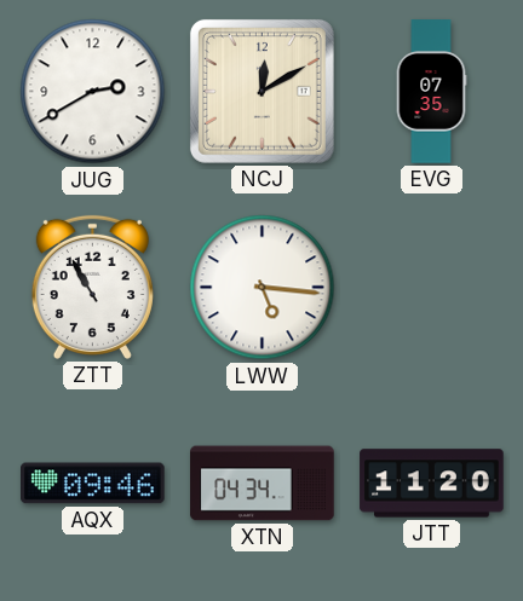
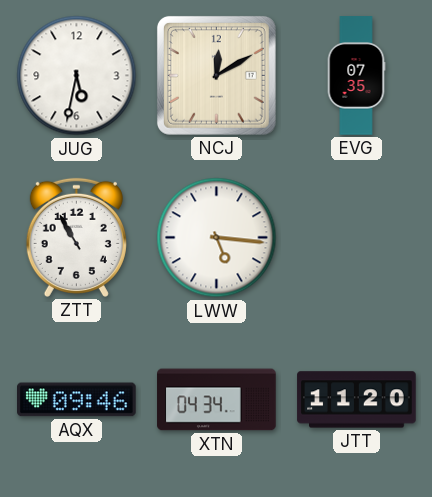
JUG: 2:40 -> 5:32 (77, 76)
